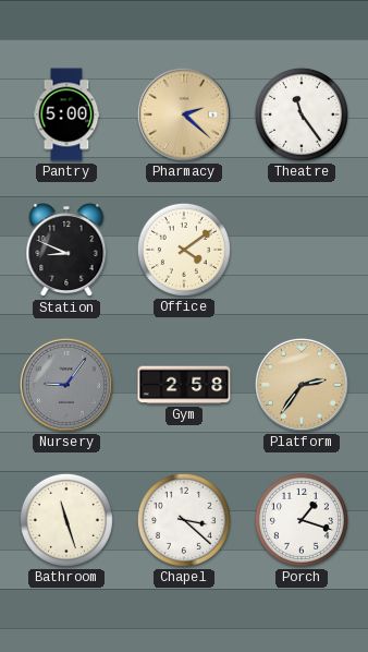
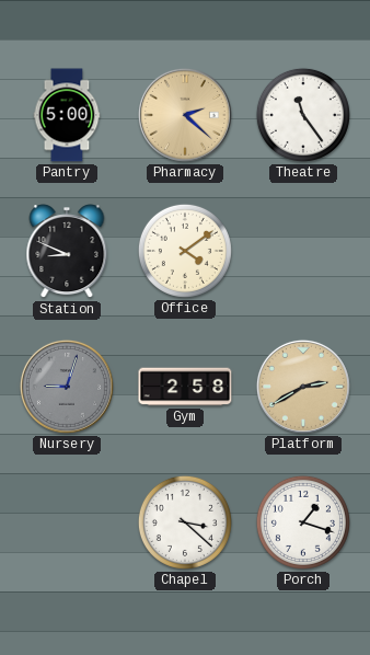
Nursery: 9:06 -> 9:03 (67, 387)
Platform: 2:36 -> 2:40 (303, 387)
Bathroom: 11:27 -> none (66, 520)
